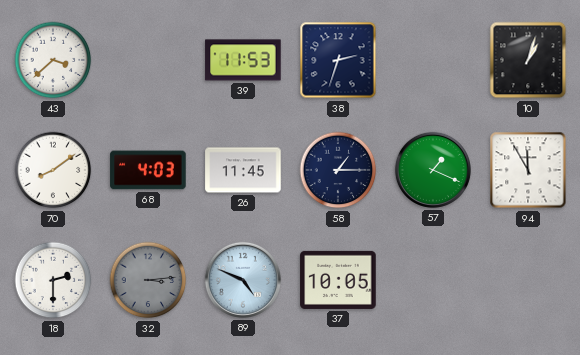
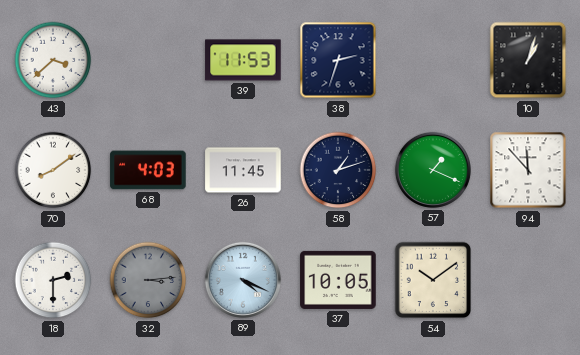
58: 1:15 -> 1:12 (338, 170)
94: 11:55 -> 11:53 (528, 170)
89: 4:49 -> 4:19 (243, 280)
54: none -> 10:09 (433, 280)
